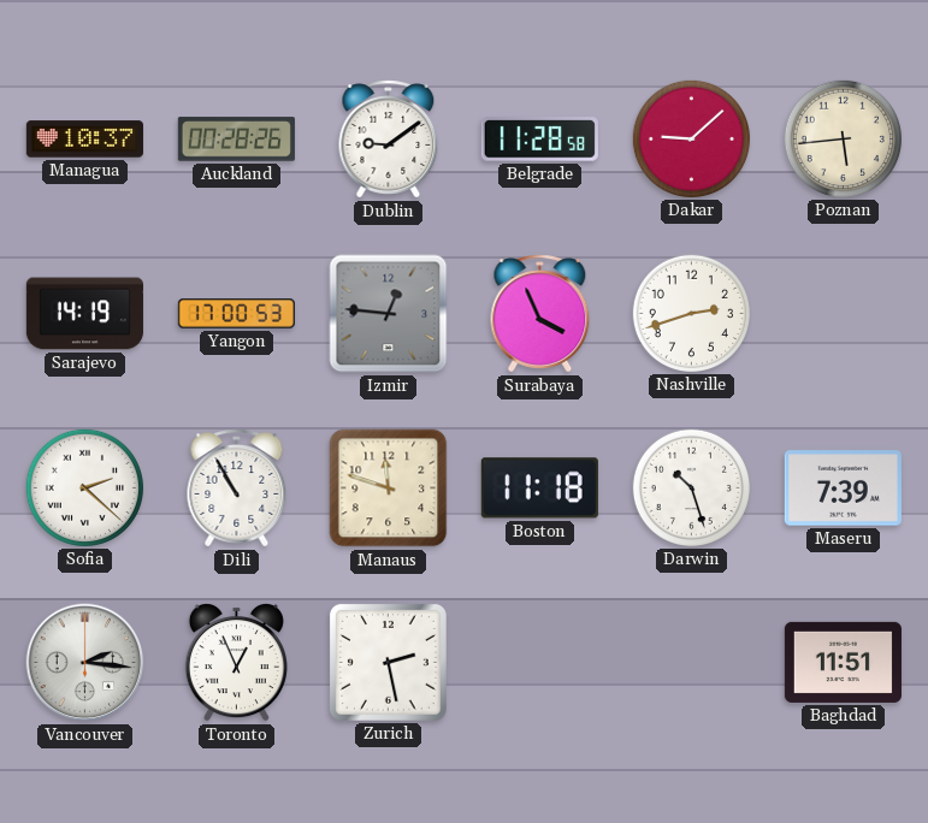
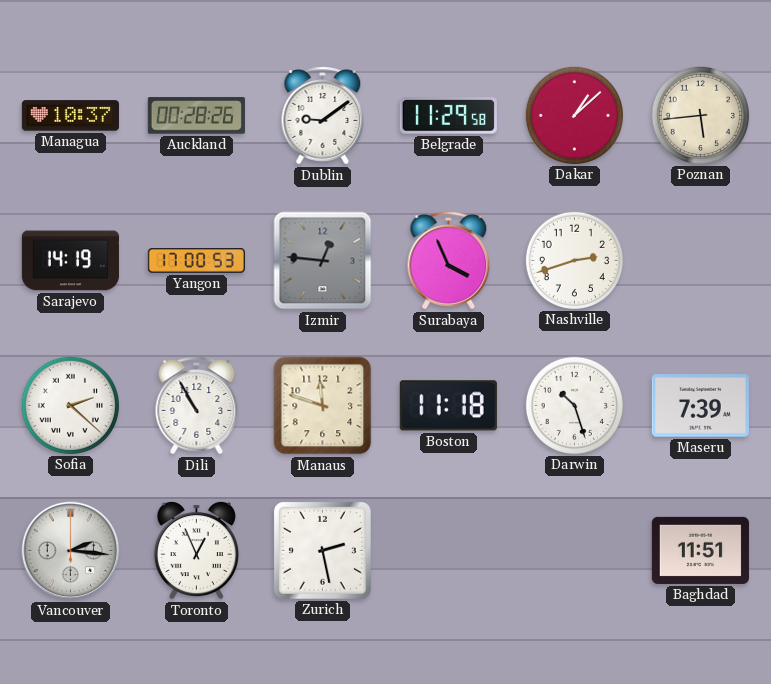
Belgrade: 11:28 -> 11:29 (448, 116)
Dakar: 9:08 -> 1:08 (574, 115)
